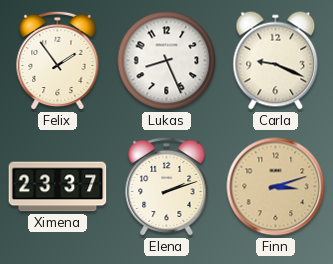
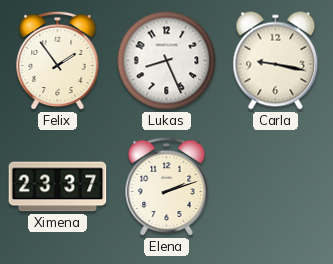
Carla: 9:19 -> 9:17 (276, 61)
Finn: 3:12 -> none (276, 187)
